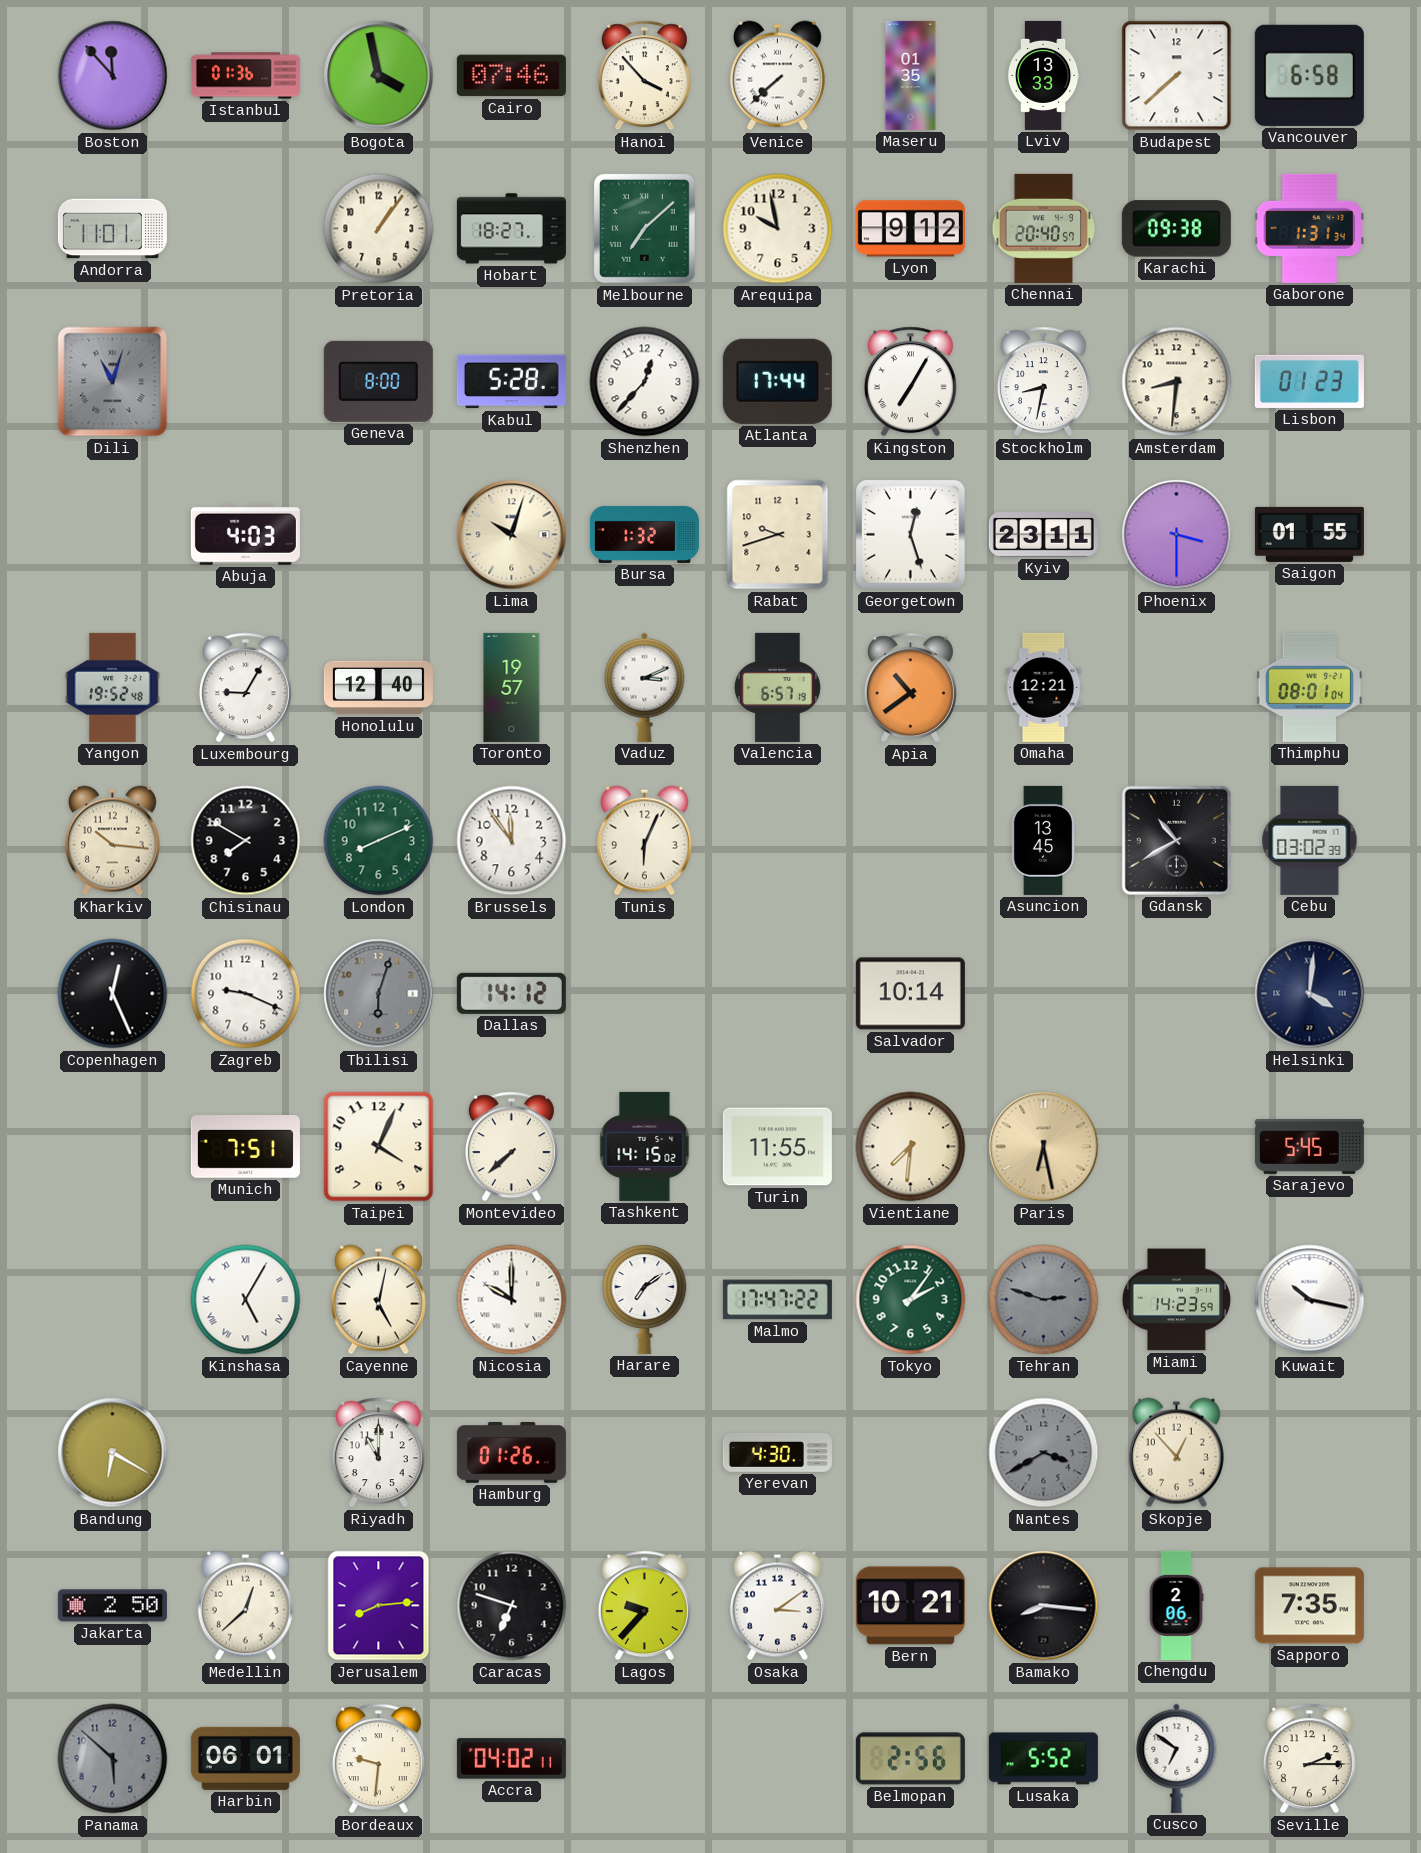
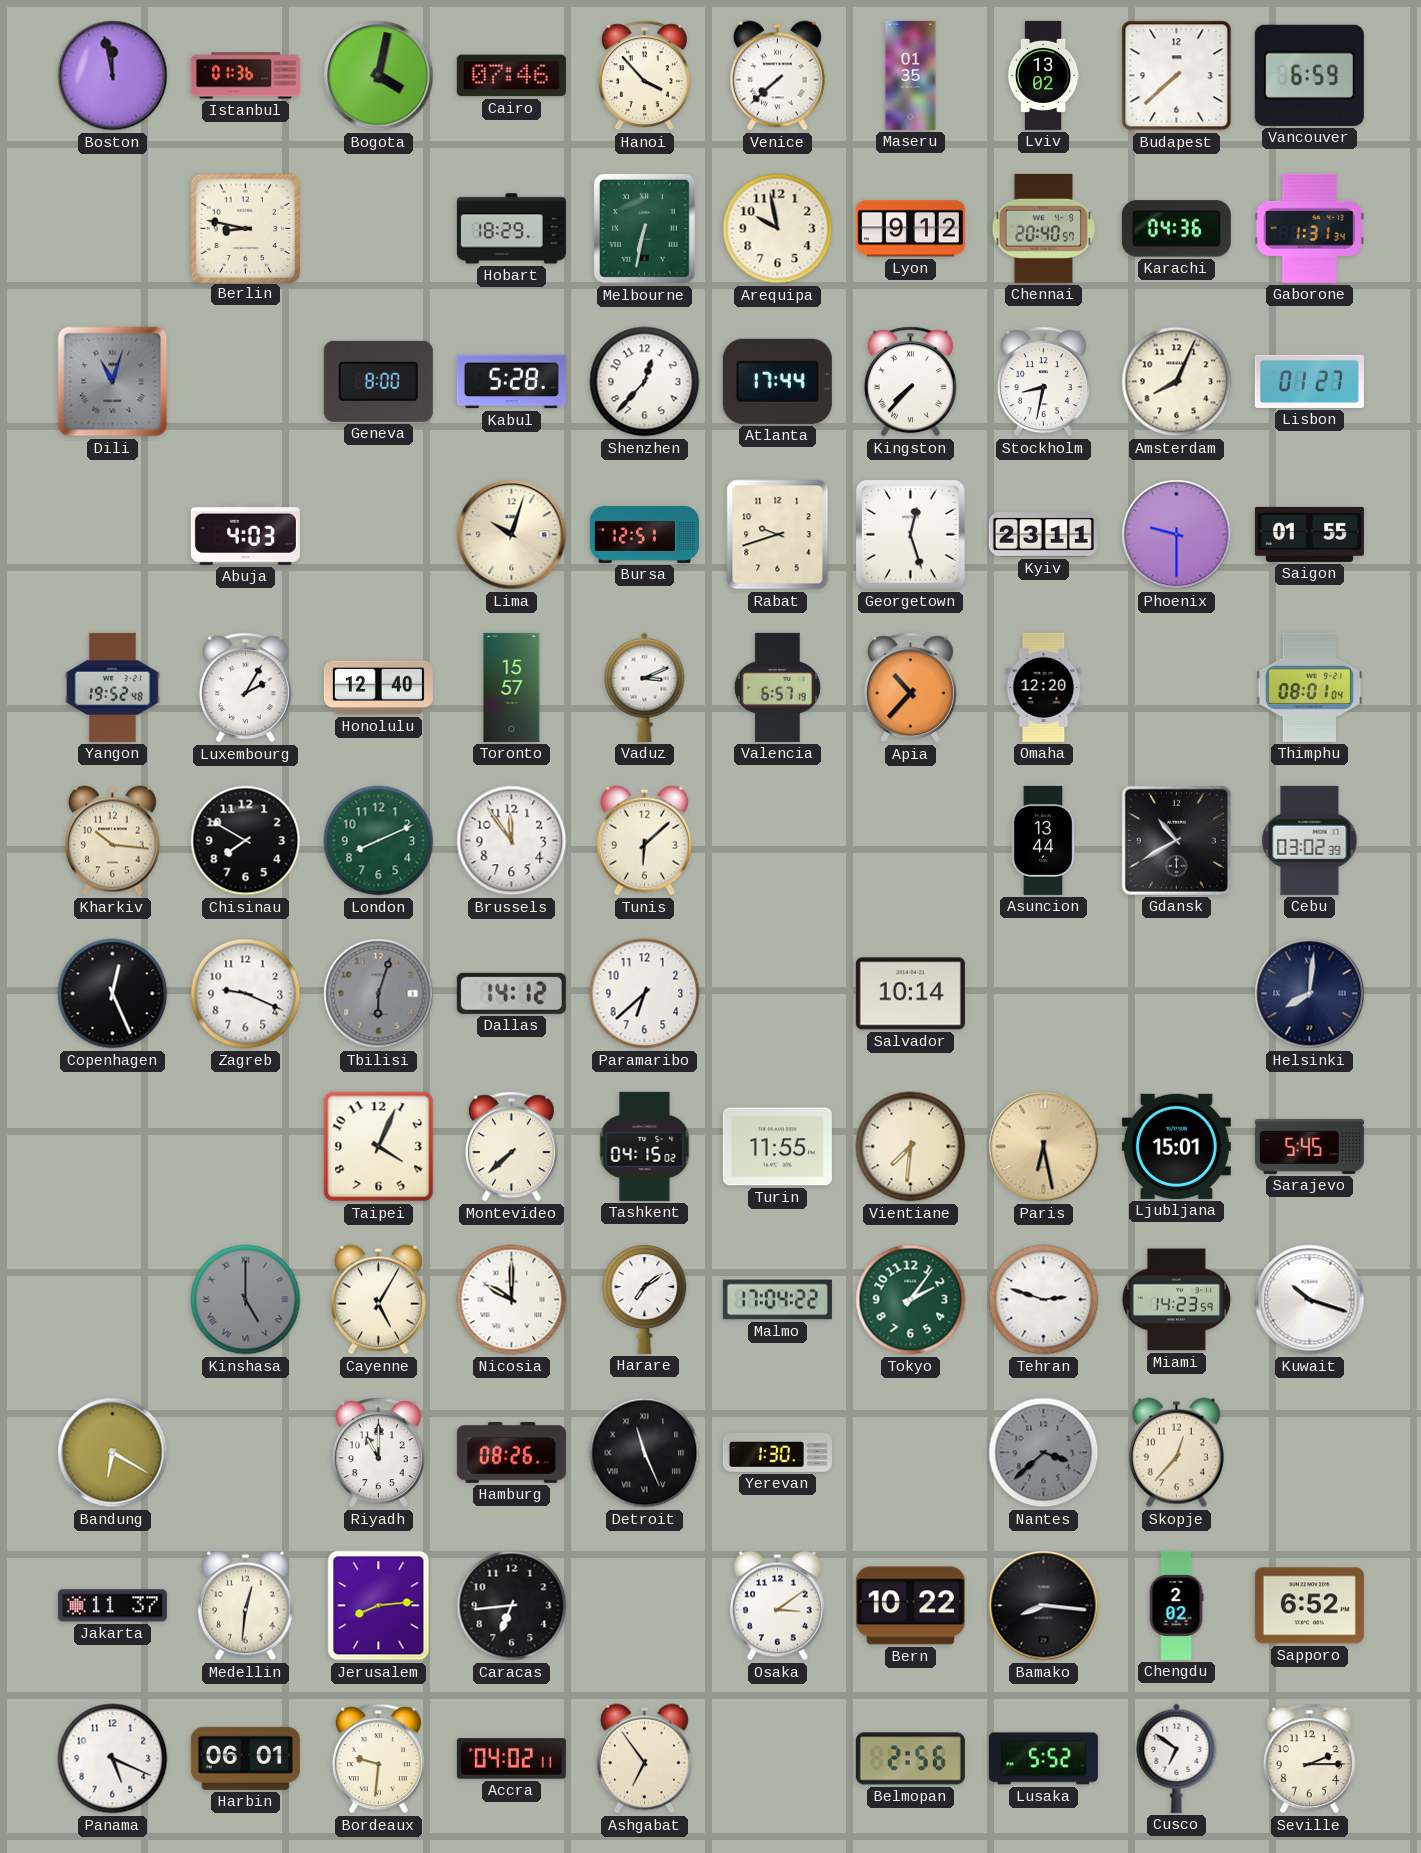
Boston: 11:53 -> 11:58 (113, 76)
Bogota: 3:58 -> 4:02 (379, 76)
Lviv: 13:33 -> 13:02 (1043, 75)
Vancouver: 6:58 -> 6:59 (1309, 75)
Andorra: 11:01 -> none (112, 229)
Berlin: none -> 8:47 (245, 228)
Pretoria: 1:06 -> none (379, 229)
Hobart: 18:27 -> 18:29 (511, 229)
Melbourne: 7:08 -> 6:32 (644, 228)
Karachi: 09:38 -> 04:36 (1176, 229)
Kingston: 7:05 -> 7:37 (910, 382)
Amsterdam: 8:31 -> 8:04 (1177, 382)
Lisbon: 01:23 -> 01:27 (1309, 381)
Bursa: 1:32 -> 12:51 (644, 534)
Phoenix: 3:30 -> 9:30 (1177, 535)
Luxembourg: 9:05 -> 2:05 (245, 688)
Toronto: 19:57 -> 15:57 (512, 687)
Apia: 10:39 -> 10:37 (910, 688)
Omaha: 12:21 -> 12:20 (1044, 687)
Tunis: 6:04 -> 6:08 (644, 841)
Asuncion: 13:45 -> 13:44 (1043, 840)
Paramaribo: none -> 6:38 (645, 994)
Helsinki: 4:01 -> 8:01 (1310, 994)
Munich: 7:51 -> none (245, 1147)
Tashkent: 14:15 -> 04:15 (645, 1146)
Ljubljana: none -> 15:01 (1176, 1146)
Kinshasa: 5:05 -> 5:00 (246, 1300)
Kinshasa dial: white -> grey (246, 1300)
Cayenne: 5:02 -> 5:05 (378, 1300)
Malmo: 17:47 -> 17:04 (777, 1300)
Tehran dial: grey -> white (1044, 1300)
Kuwait: 10:17 -> 10:18 (1310, 1300)
Hamburg: 01:26 -> 08:26 (511, 1453)
Detroit: none -> 11:26 (645, 1453)
Yerevan: 4:30 -> 1:30 (777, 1453)
Nantes: 3:40 -> 3:38 (1044, 1453)
Skopje: 12:53 -> 12:37 (1176, 1453)
Jakarta: 2:50 -> 11:37 (112, 1606)
Medellin: 12:38 -> 12:31 (245, 1606)
Caracas: 6:48 -> 6:44 (512, 1606)
Lagos: 9:37 -> none (644, 1606)
Bern: 10:21 -> 10:22 (910, 1606)
Chengdu: 2:06 -> 2:02 (1176, 1605)
Sapporo: 7:35 -> 6:52 (1309, 1606)
Panama: 5:52 -> 5:19 (113, 1759)
Panama dial: grey -> white (113, 1759)
Ashgabat: none -> 6:54 (644, 1759)
